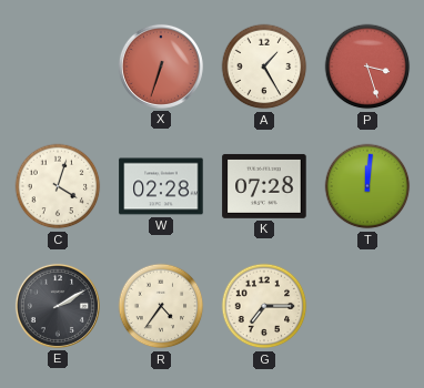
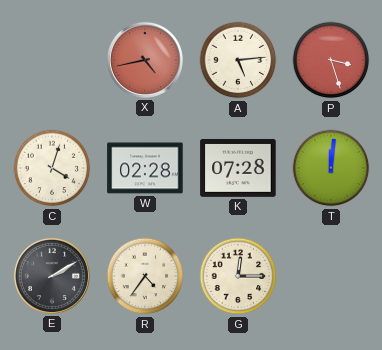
X: 6:33 -> 4:43 (145, 60)
A: 1:25 -> 5:14 (238, 60)
G: 7:15 -> 12:15 (238, 276)
